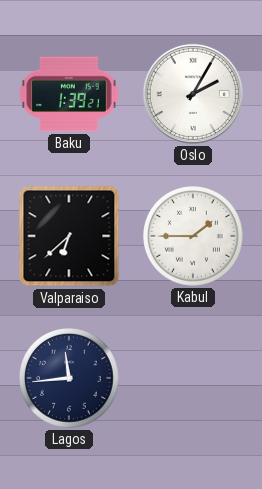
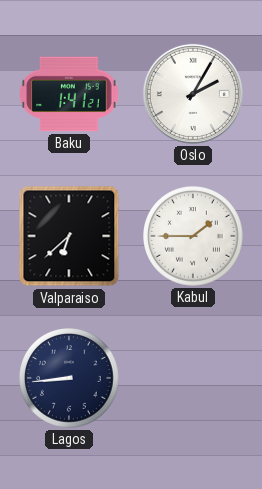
Baku: 1:39 -> 1:41 (69, 94)
Lagos: 11:44 -> 8:44 (70, 379)
